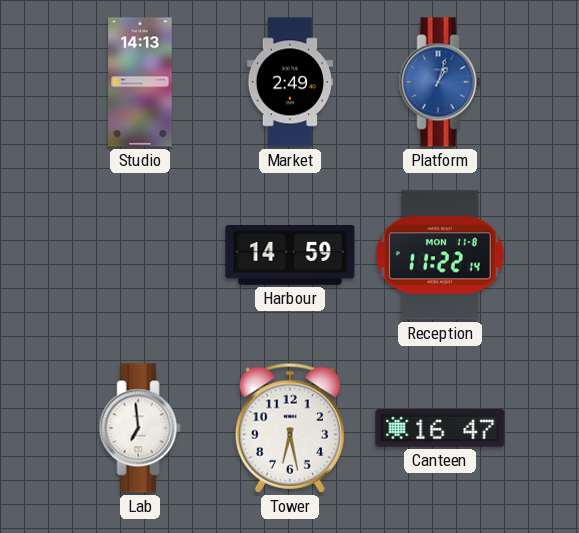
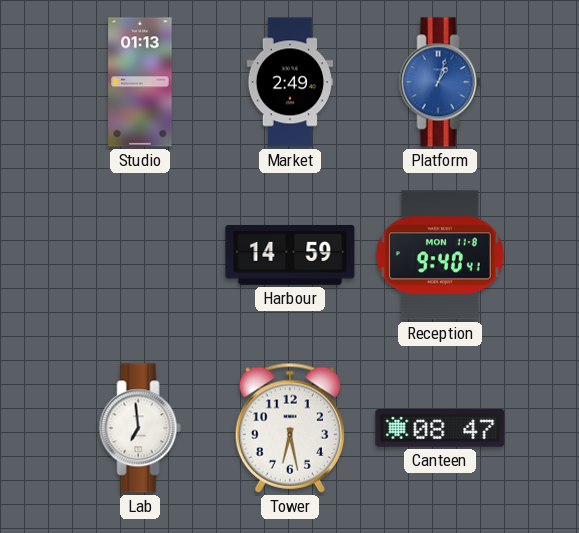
Studio: 14:13 -> 01:13 (140, 82)
Reception: 11:22 -> 9:40 (440, 255)
Canteen: 16:47 -> 08:47 (440, 428)
